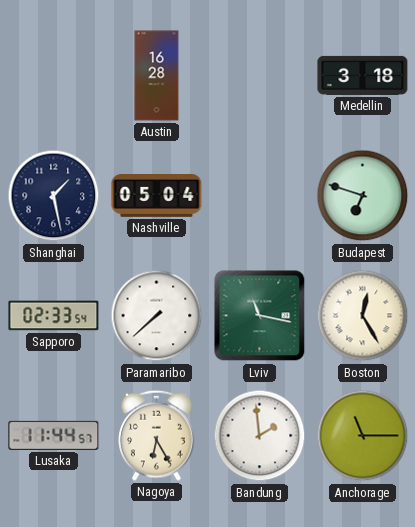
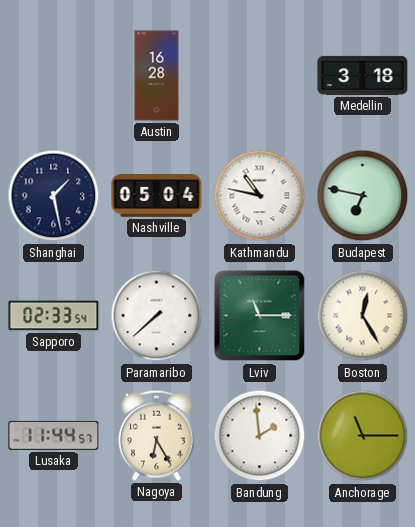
Kathmandu: none -> 10:47 (260, 196)
Budapest: 6:48 -> 6:47 (363, 196)
Lviv: 11:17 -> 11:15 (260, 316)
